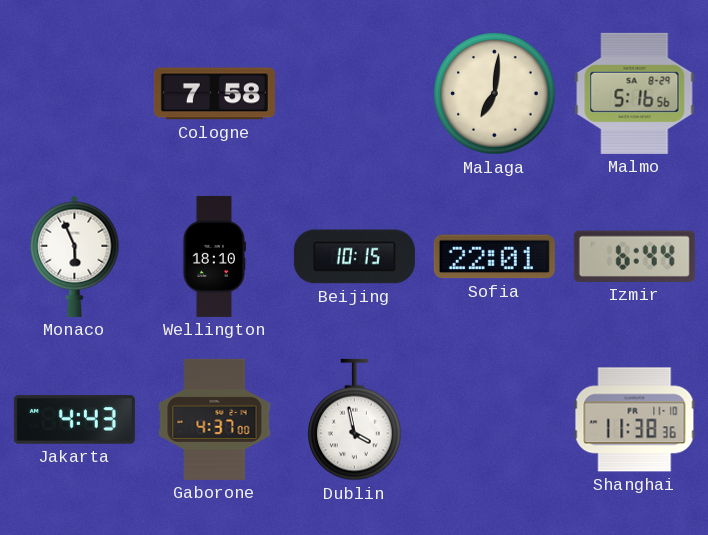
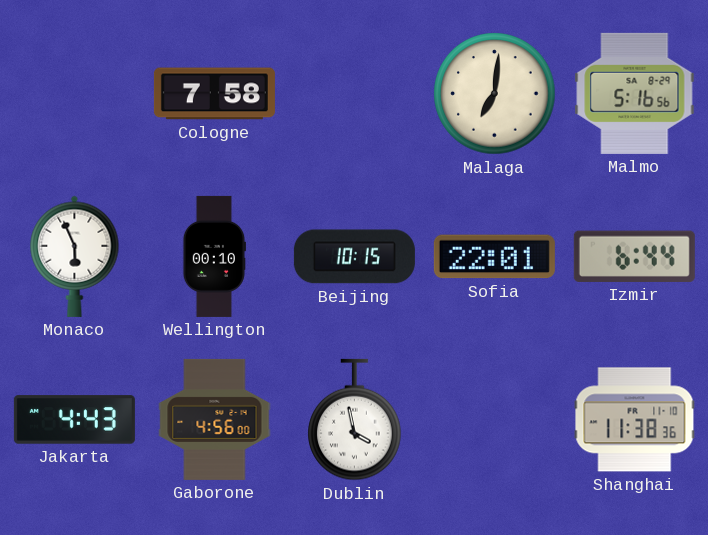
Wellington: 18:10 -> 00:10 (214, 256)
Gaborone: 4:37 -> 4:56 (215, 419)
